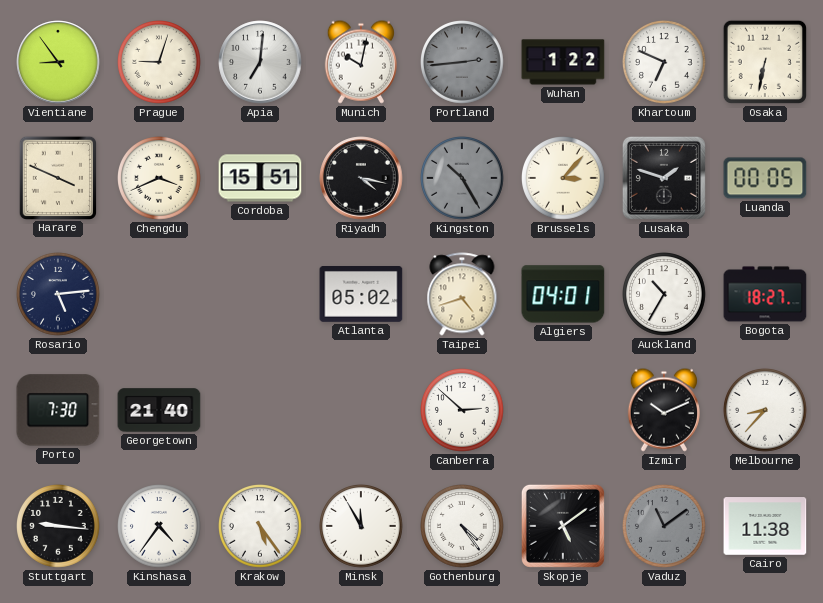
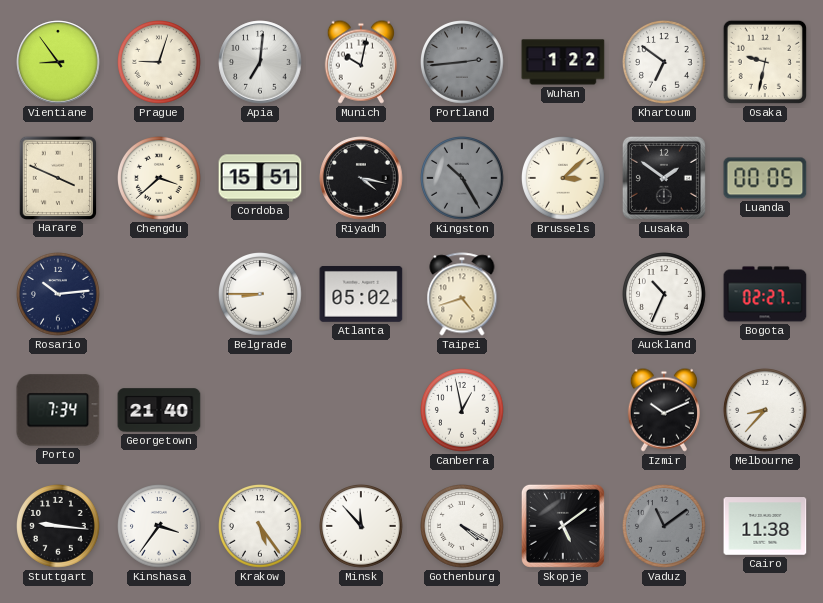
Khartoum: 6:49 -> 6:51 (665, 63)
Osaka: 6:32 -> 9:32 (765, 62)
Chengdu: 3:41 -> 3:38 (160, 179)
Brussels: 3:07 -> 3:08 (564, 179)
Lusaka: 1:48 -> 1:51 (664, 178)
Rosario: 5:14 -> 10:14 (59, 295)
Belgrade: none -> 8:45 (261, 295)
Algiers: 04:01 -> none (563, 294)
Auckland: 10:35 -> 10:34 (665, 295)
Bogota: 18:27 -> 02:27 (765, 294)
Porto: 7:30 -> 7:34 (58, 410)
Canberra: 2:52 -> 12:58 (463, 411)
Kinshasa: 4:36 -> 3:36 (160, 527)
Minsk: 11:55 -> 11:53 (362, 527)
Gothenburg: 4:24 -> 4:20 (463, 527)
